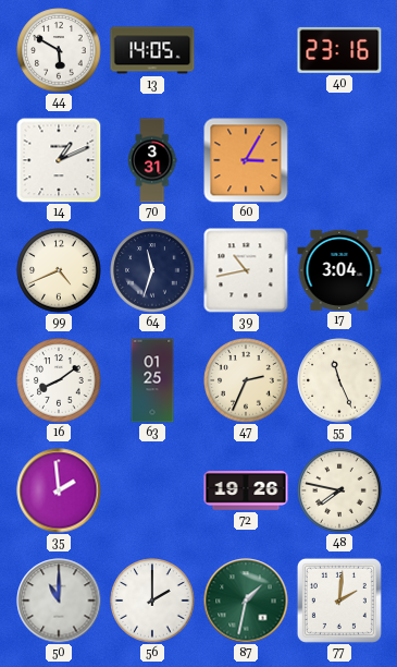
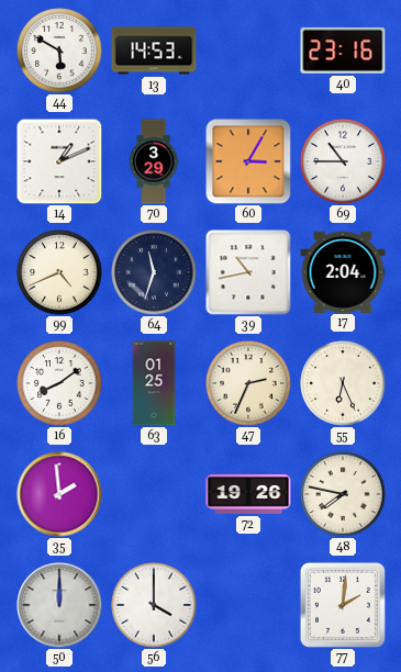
13: 14:05 -> 14:53 (154, 51)
70: 3:31 -> 3:29 (154, 161)
69: none -> 10:45 (343, 161)
17: 3:04 -> 2:04 (343, 271)
55: 11:26 -> 6:26 (343, 383)
50: 11:00 -> 12:00 (59, 605)
56: 2:00 -> 4:00 (154, 605)
87: 1:32 -> none (246, 601)
